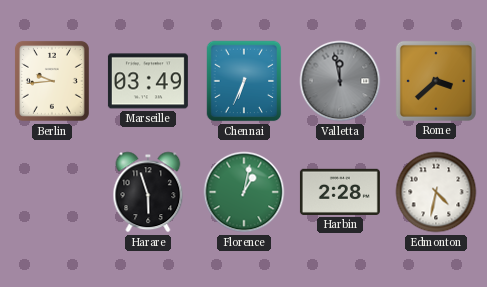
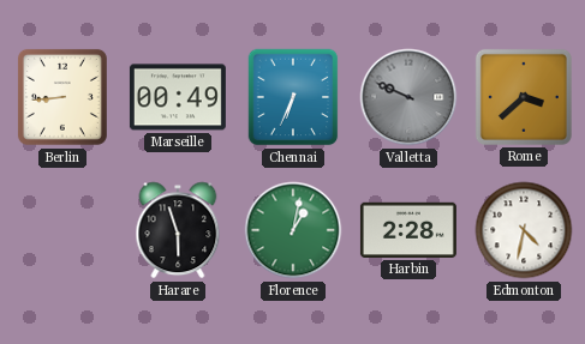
Berlin: 9:44 -> 8:44 (62, 97)
Marseille: 03:49 -> 00:49 (178, 97)
Valletta: 11:58 -> 9:49 (408, 97)
